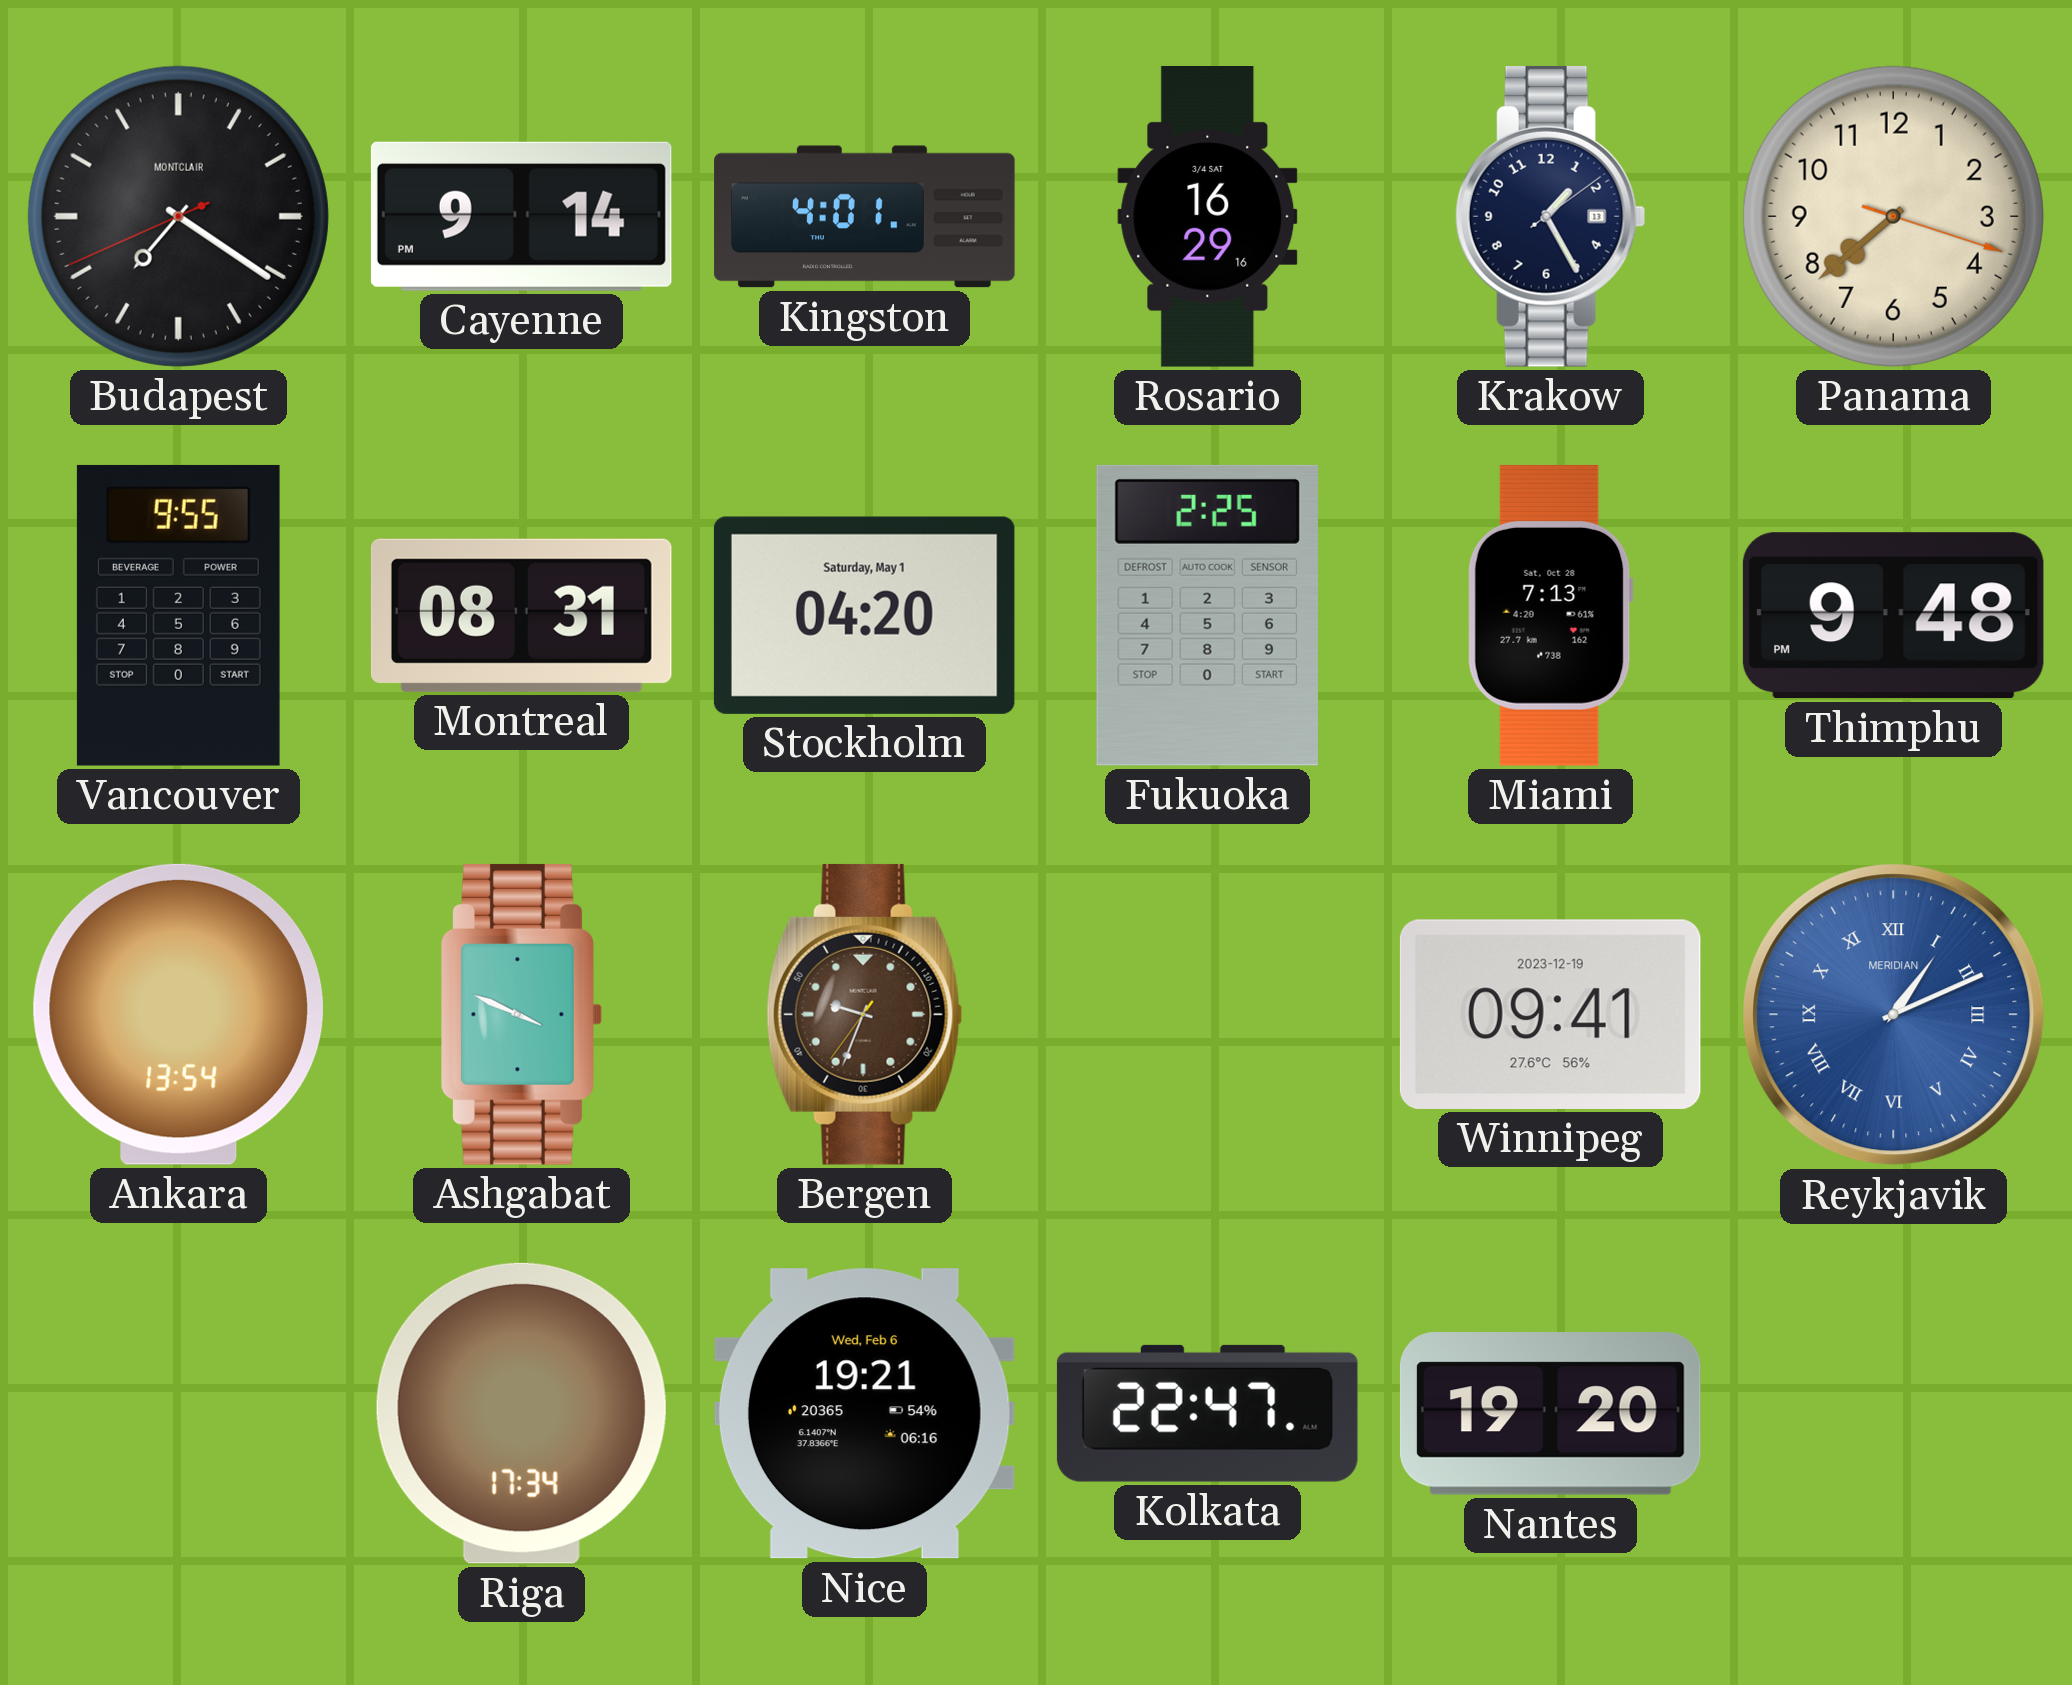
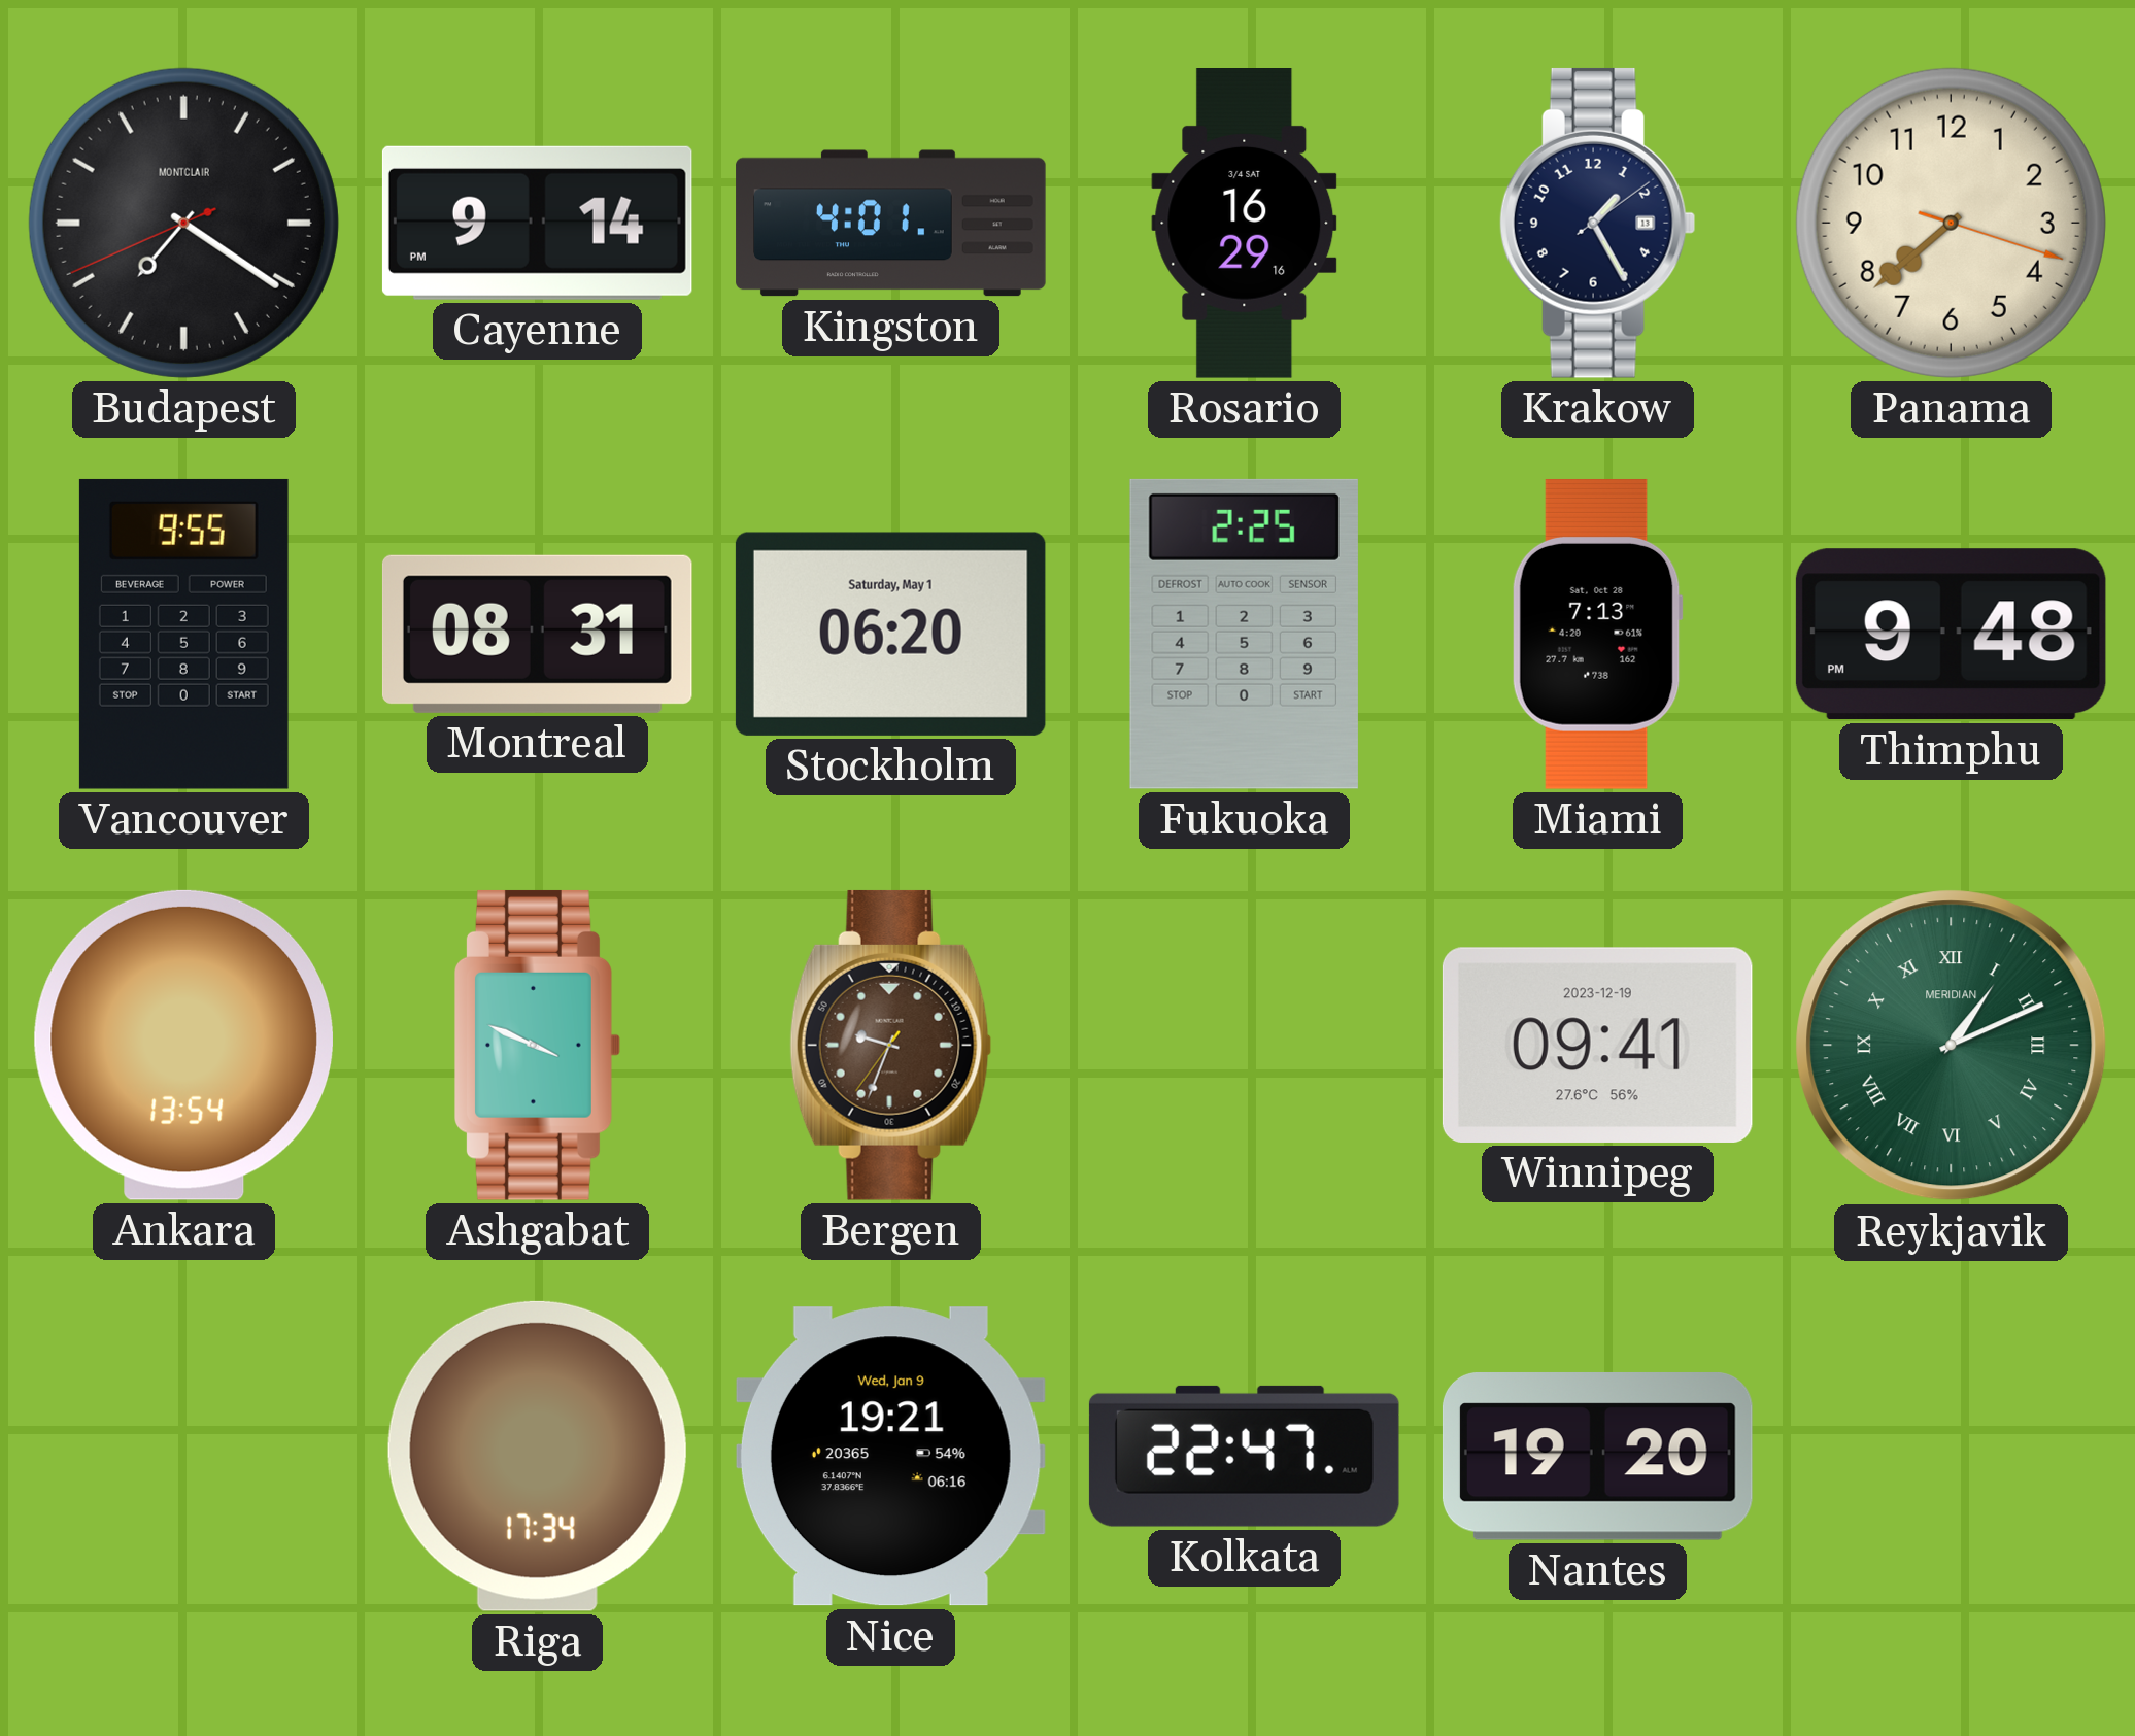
Stockholm: 04:20 -> 06:20 (890, 634)
Reykjavik dial: blue -> green (1952, 1046)
Nice date: Wed, Feb 6 -> Wed, Jan 9 (890, 1457)
